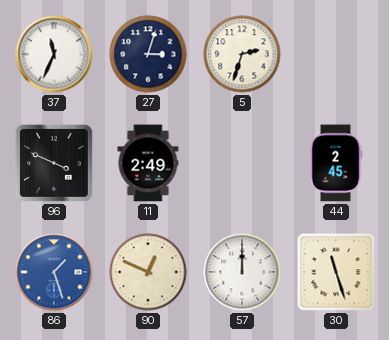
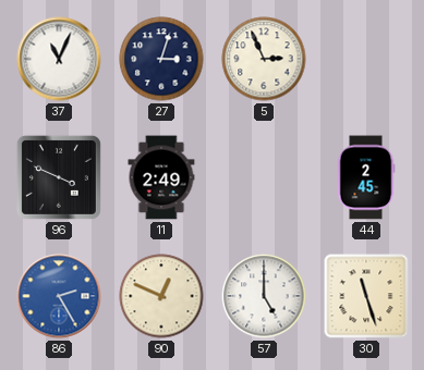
37: 11:34 -> 11:04 (59, 59)
5: 2:33 -> 2:56 (264, 59)
86: 1:27 -> 2:25 (59, 296)
57: 12:00 -> 5:00 (264, 296)
